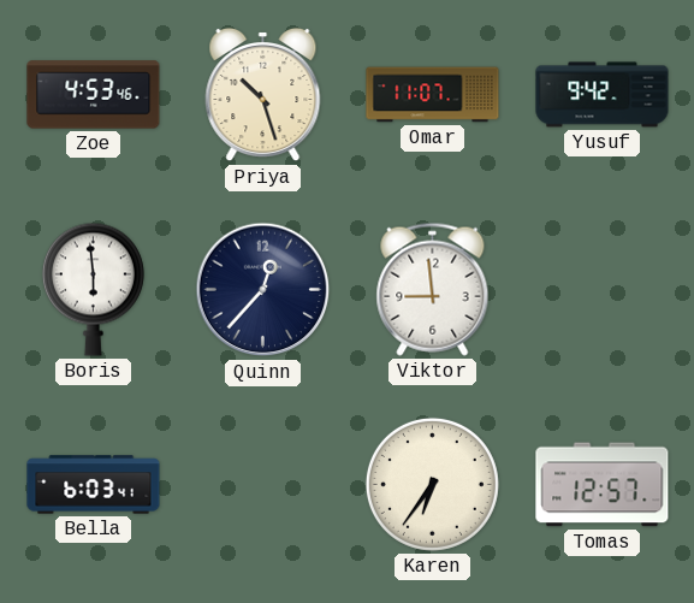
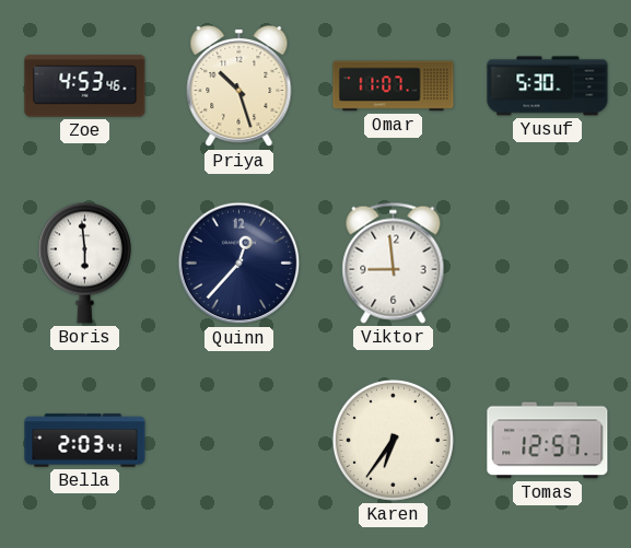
Yusuf: 9:42 -> 5:30 (548, 86)
Bella: 6:03 -> 2:03 (85, 441)
